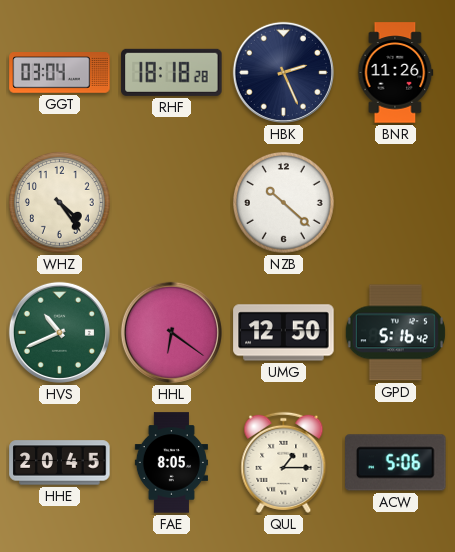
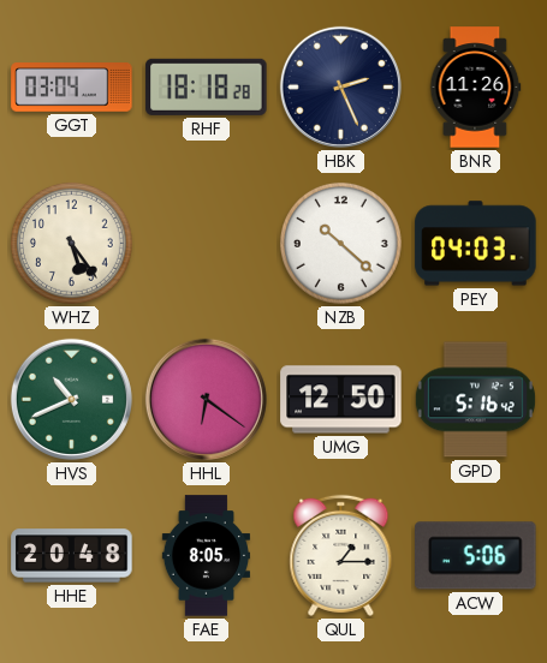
WHZ: 4:24 -> 5:24 (71, 243)
PEY: none -> 04:03 (476, 244)
HHE: 20:45 -> 20:48 (72, 556)
